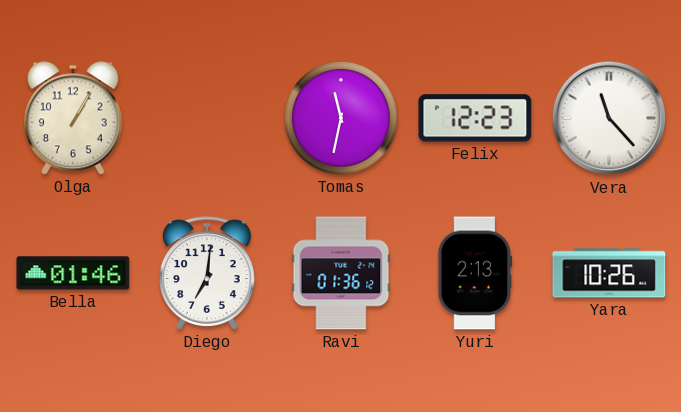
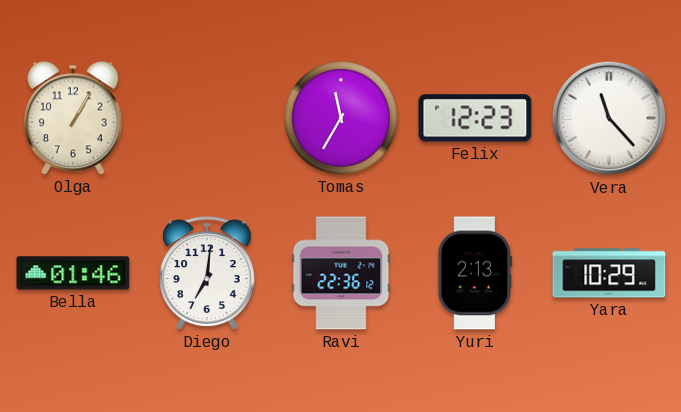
Tomas: 11:32 -> 11:35 (342, 119)
Ravi: 01:36 -> 22:36 (341, 273)
Yara: 10:26 -> 10:29 (609, 273)
